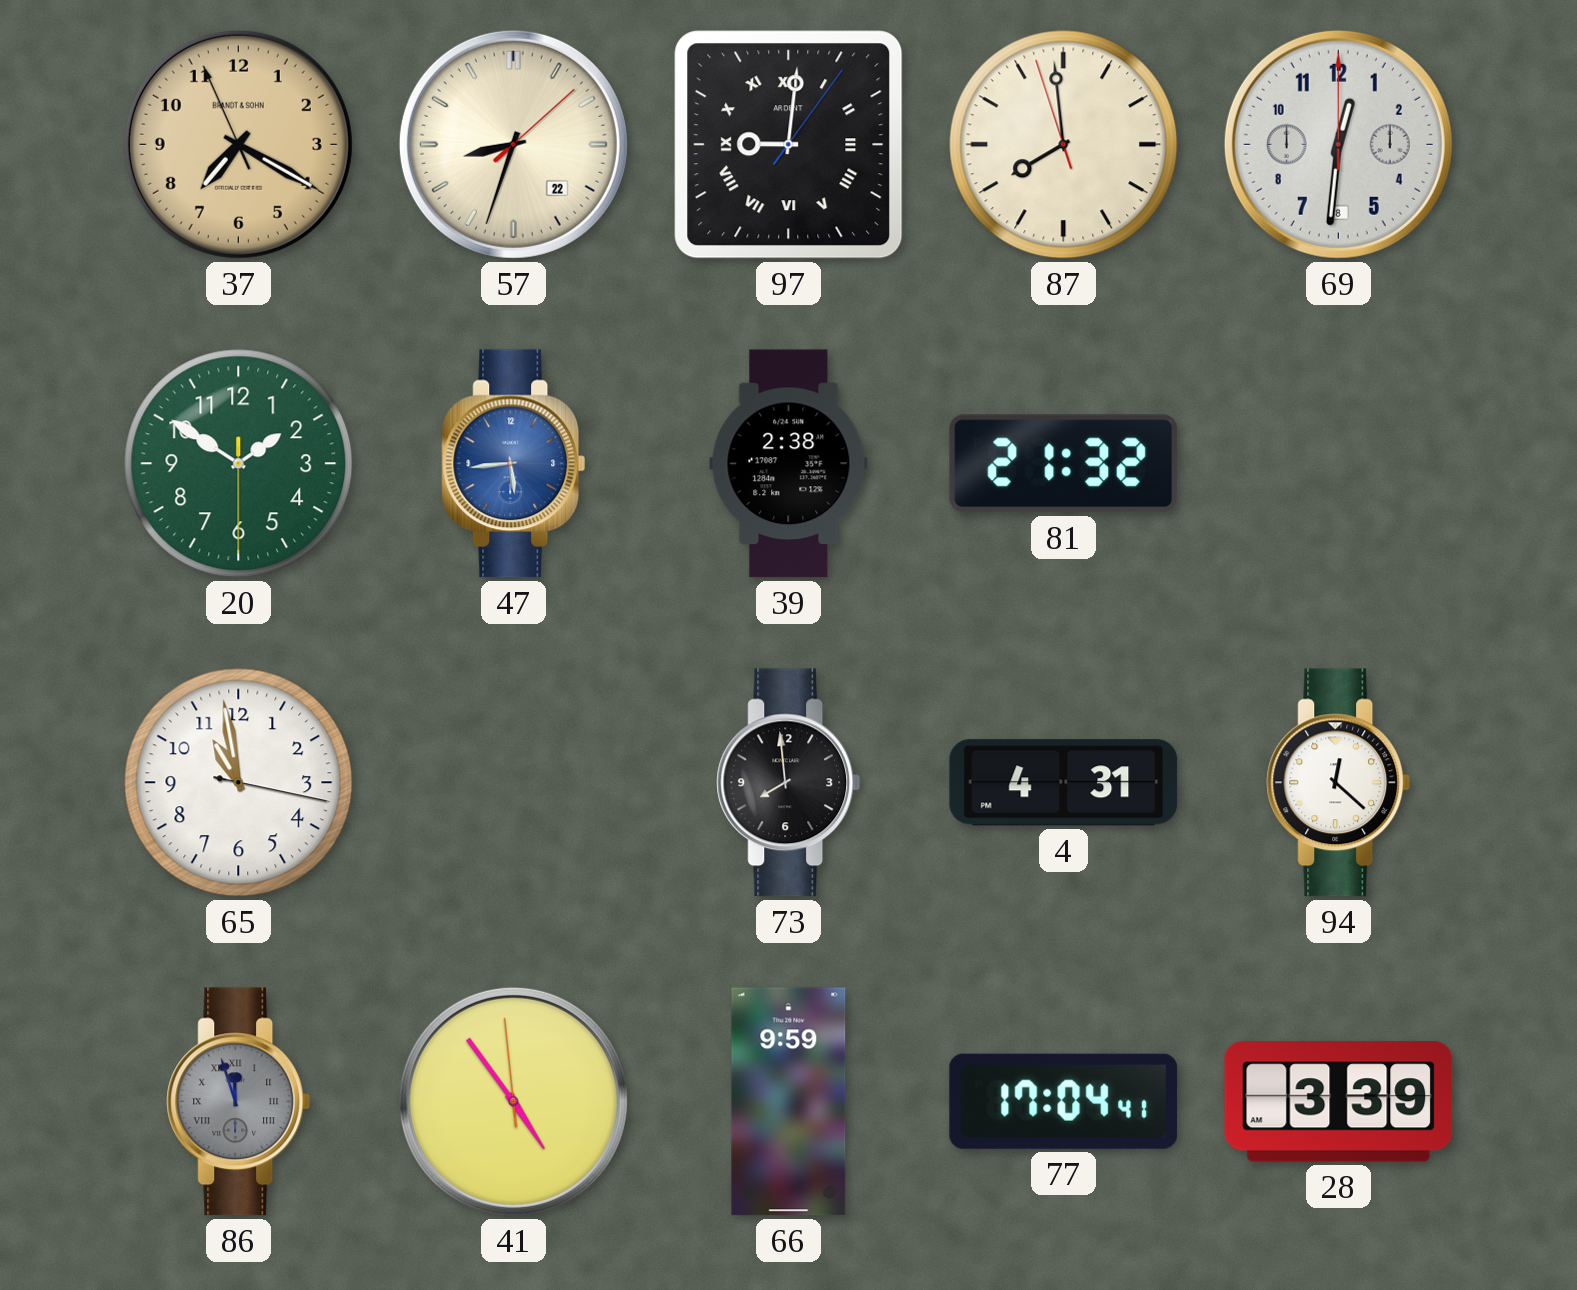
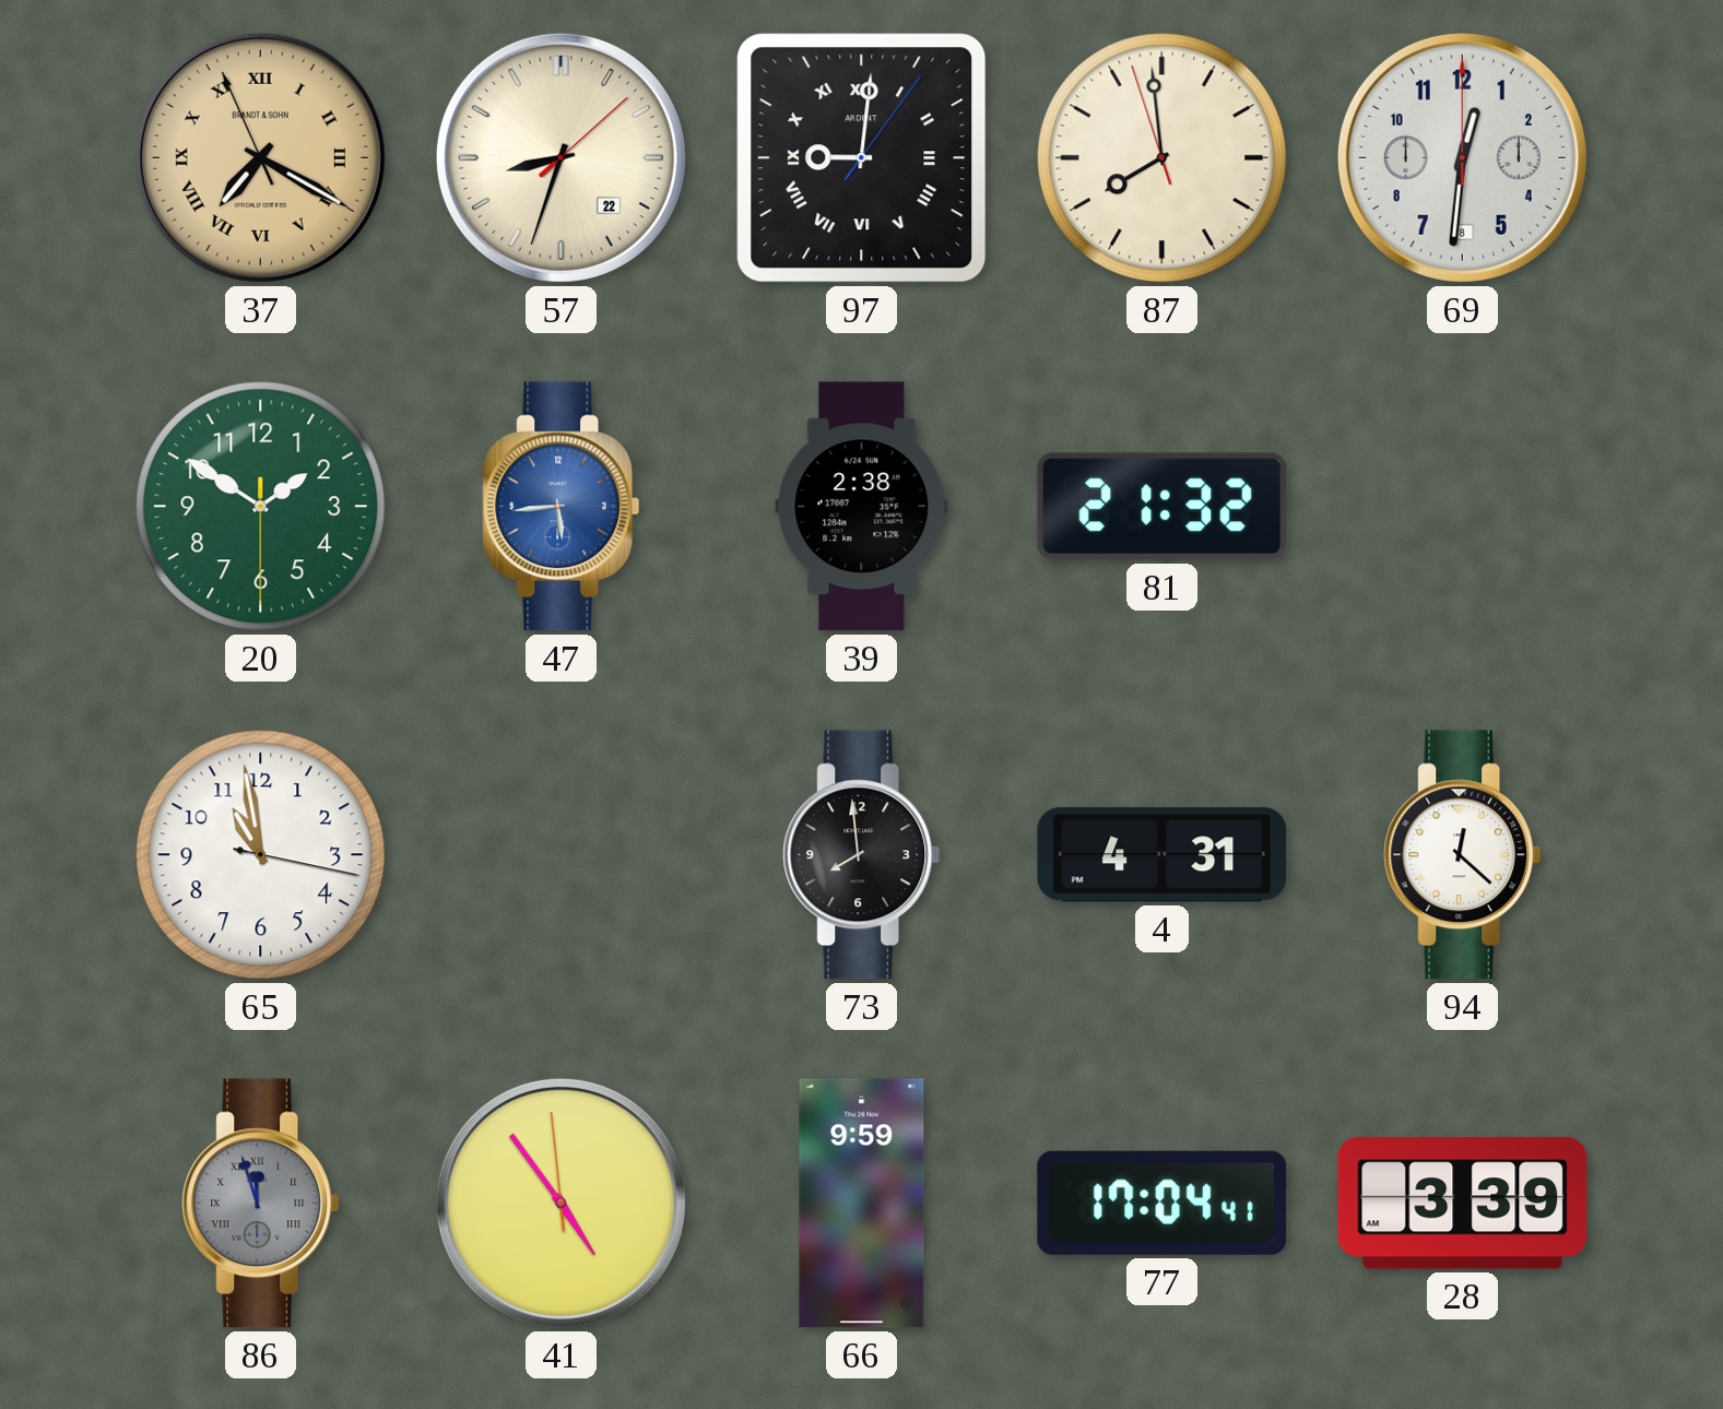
37 numerals: Arabic -> Roman (260, 157)
